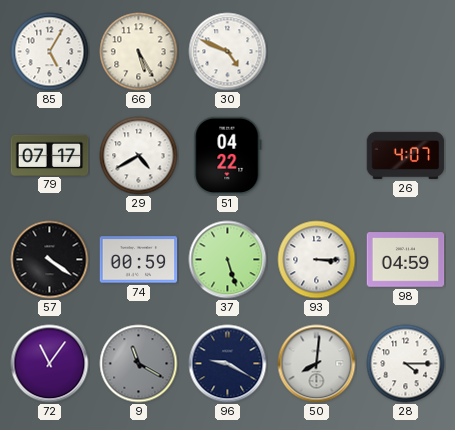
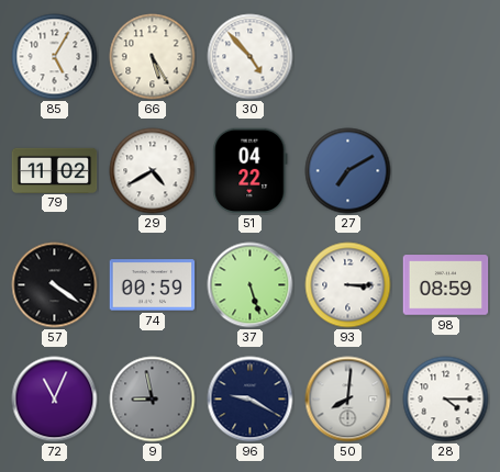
30: 4:49 -> 4:53 (251, 57)
79: 07:17 -> 11:02 (55, 170)
27: none -> 7:10 (348, 171)
26: 4:07 -> none (406, 155)
98: 04:59 -> 08:59 (446, 285)
72: 11:06 -> 11:04 (55, 400)
9: 11:20 -> 8:58 (153, 400)
